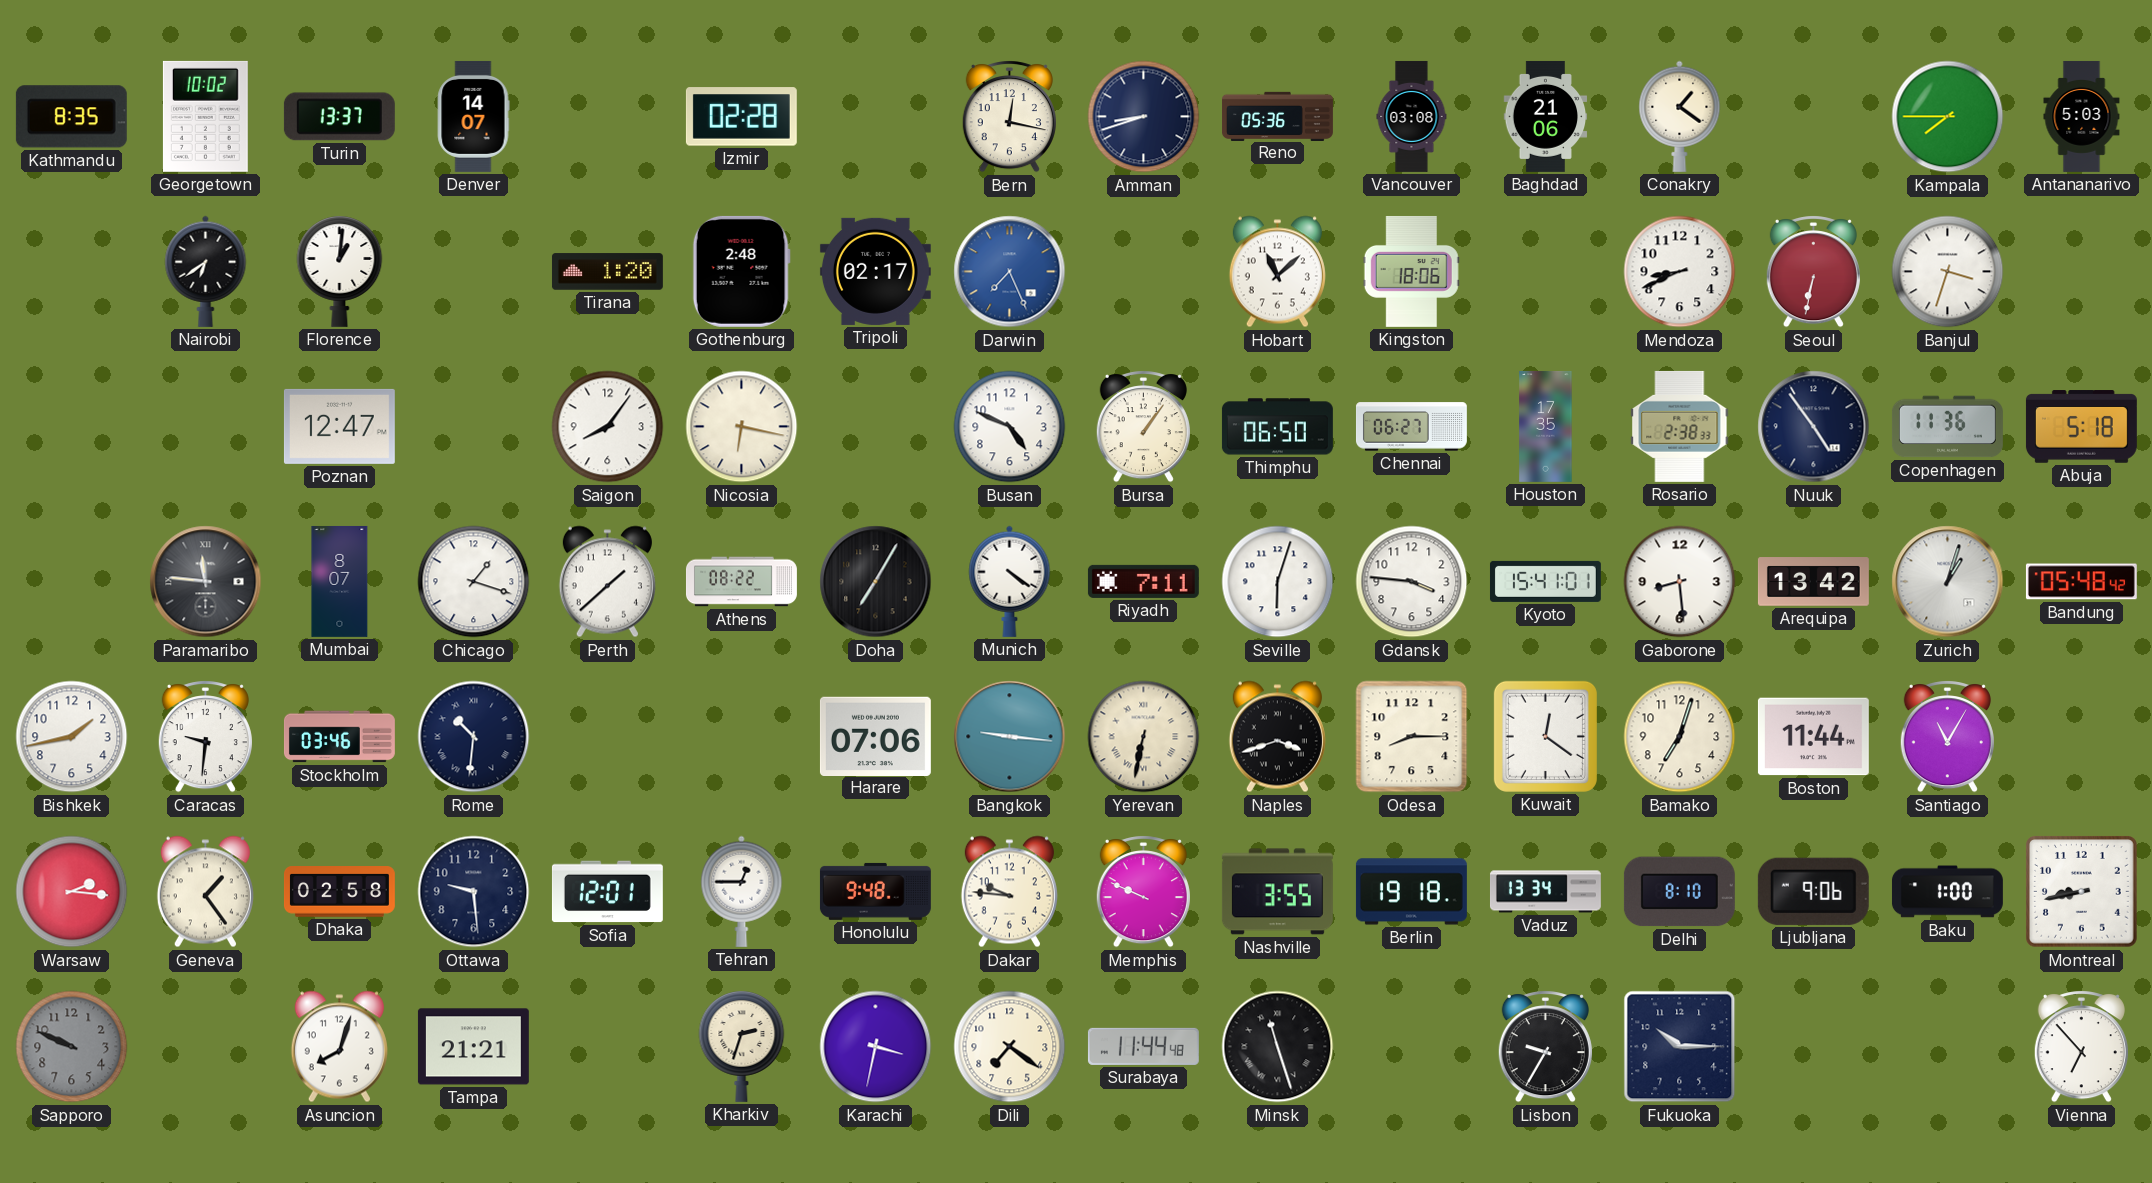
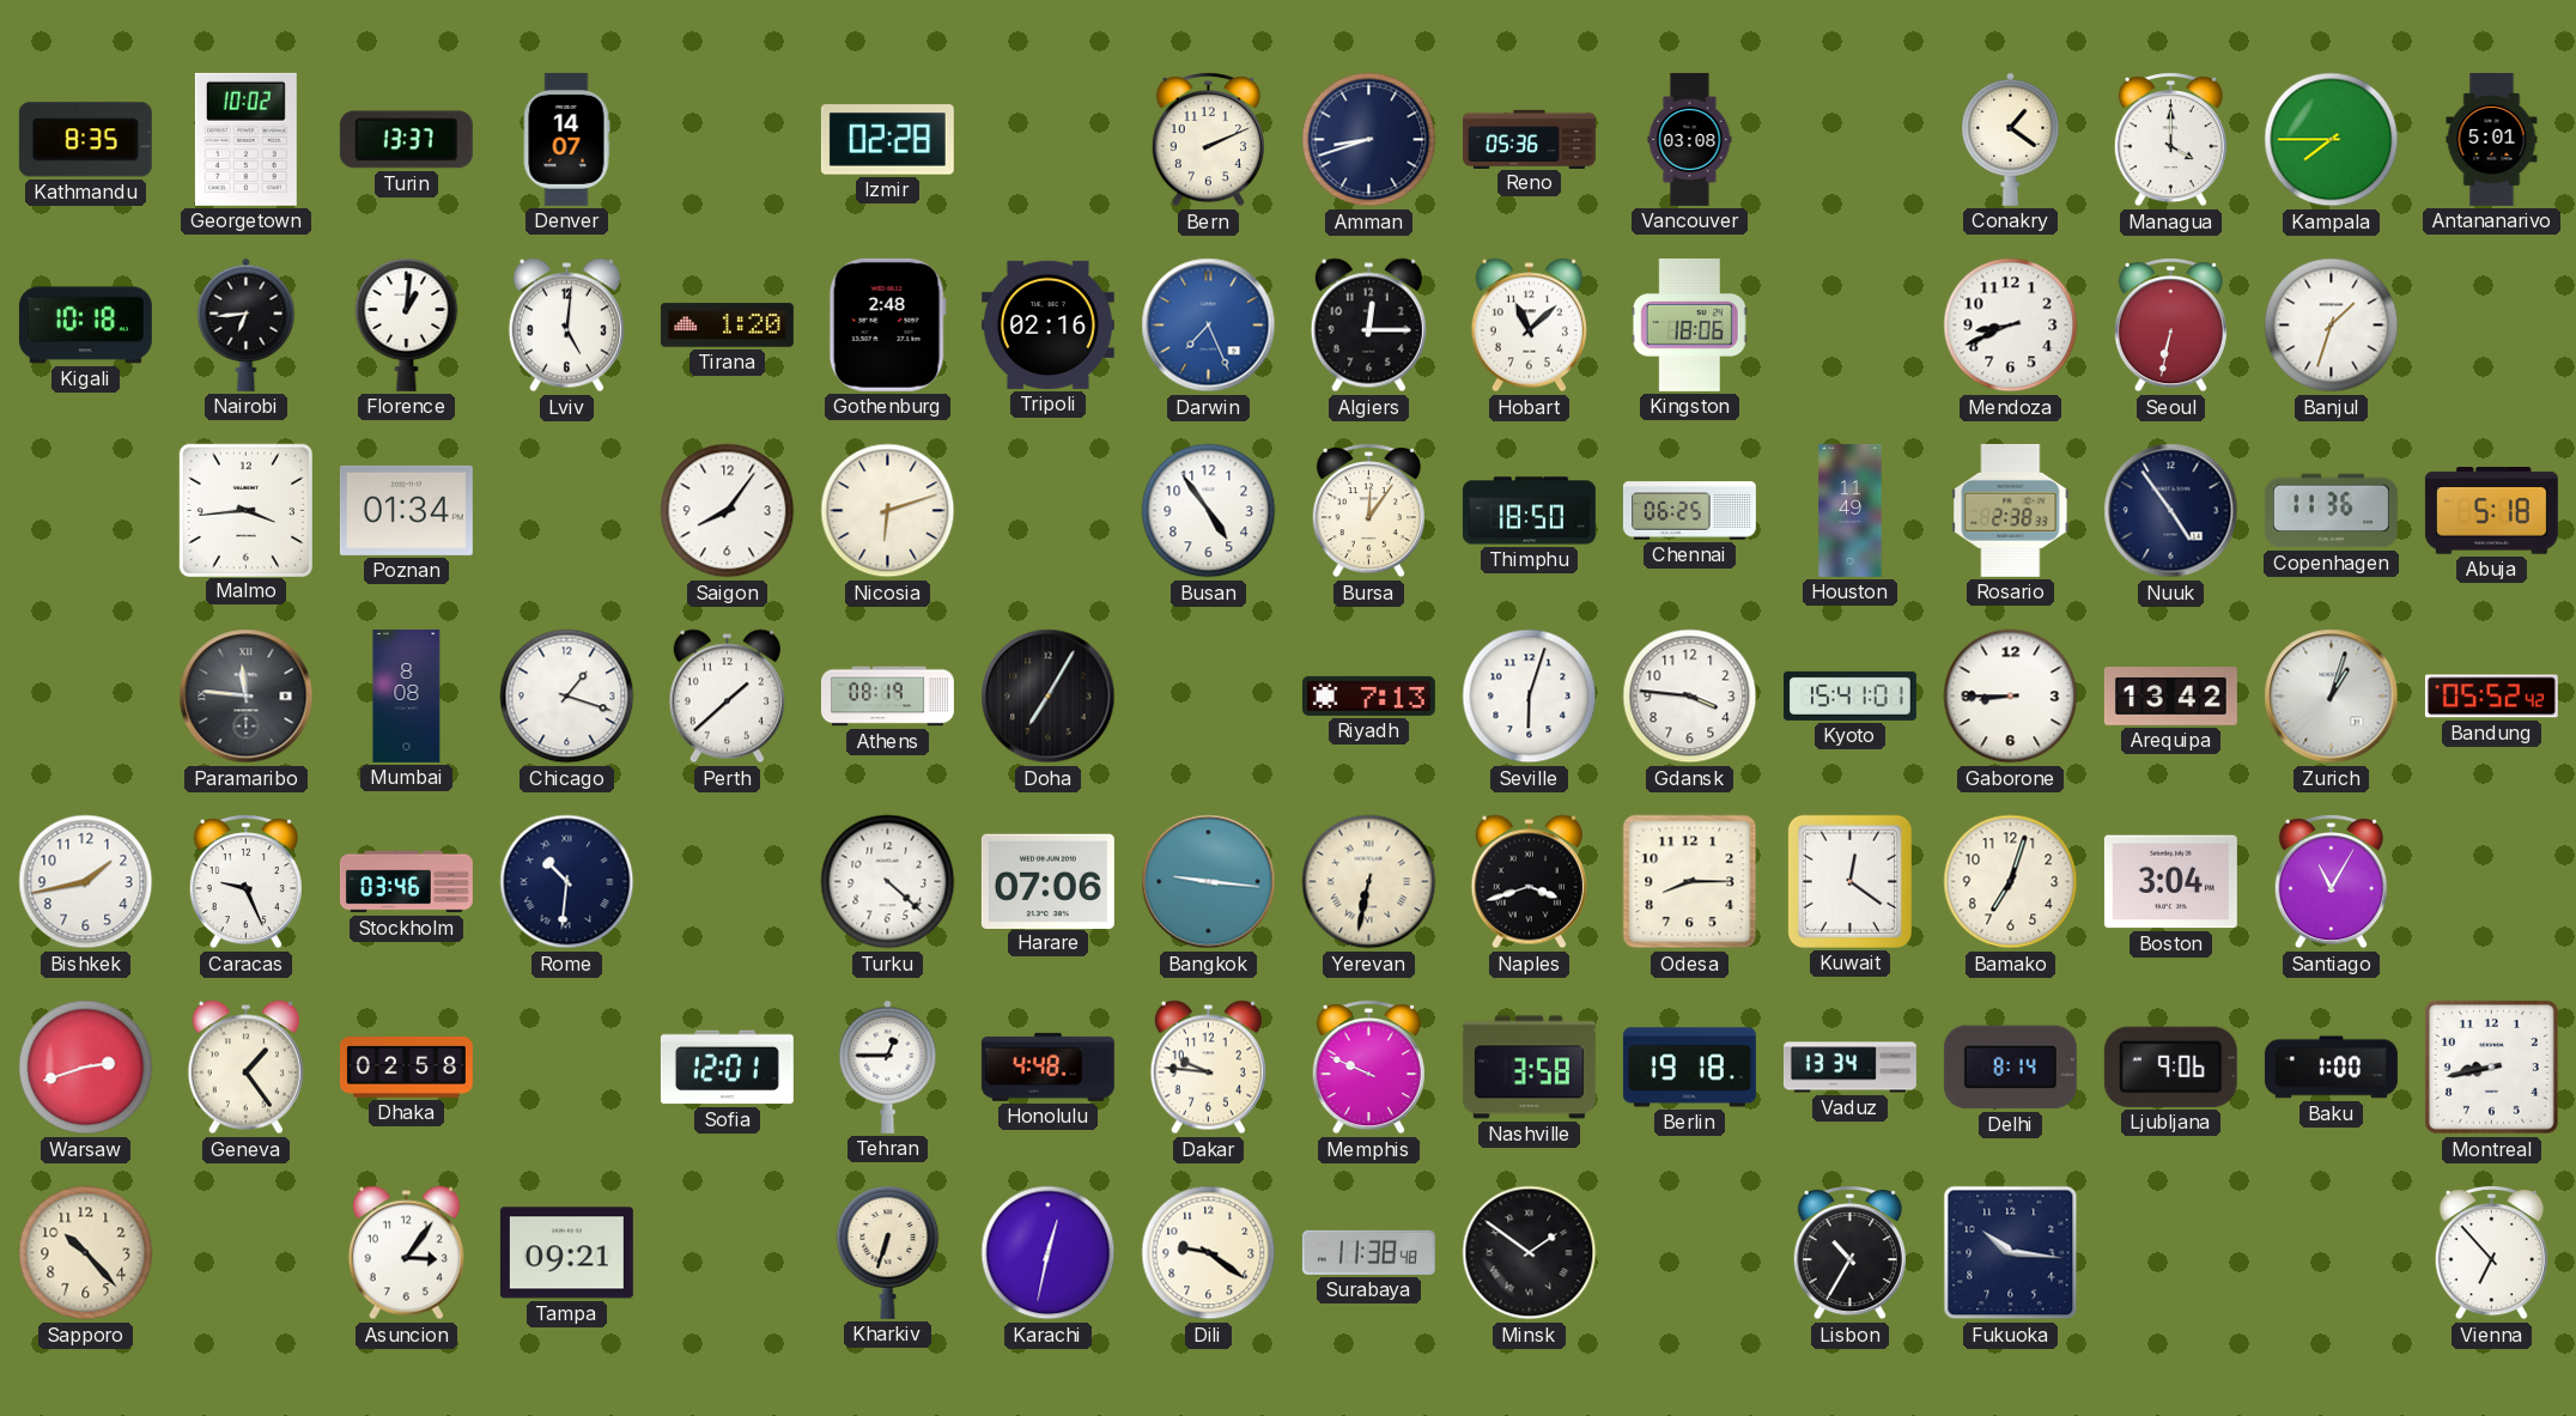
Bern: 12:17 -> 2:11 (1208, 140)
Baghdad: 21:06 -> none (1546, 116)
Managua: none -> 4:00 (2170, 140)
Antananarivo: 5:03 -> 5:01 (2492, 139)
Kigali: none -> 10:18 (85, 326)
Nairobi: 6:39 -> 6:44 (247, 324)
Lviv: none -> 5:01 (566, 326)
Tripoli: 02:17 -> 02:16 (1047, 324)
Algiers: none -> 12:15 (1368, 326)
Banjul: 3:33 -> 1:33 (2332, 326)
Malmo: none -> 3:44 (245, 510)
Poznan: 12:47 -> 01:34 (406, 510)
Nicosia: 6:17 -> 6:12 (888, 511)
Busan: 4:49 -> 4:54 (1209, 511)
Bursa: 1:06 -> 12:06 (1368, 511)
Thimphu: 06:50 -> 18:50 (1529, 511)
Chennai: 06:27 -> 06:25 (1689, 511)
Houston: 17:35 -> 11:49 (1851, 510)
Mumbai: 8:07 -> 8:08 (407, 695)
Athens: 08:22 -> 08:19 (888, 697)
Munich: 4:21 -> none (1010, 581)
Riyadh: 7:11 -> 7:13 (1368, 695)
Gaborone: 8:29 -> 8:45 (2011, 697)
Bandung: 05:48 -> 05:52 (2491, 697)
Caracas: 9:31 -> 9:26 (245, 882)
Turku: none -> 4:22 (888, 882)
Boston: 11:44 -> 3:04 (2170, 882)
Warsaw: 2:16 -> 2:42 (86, 1068)
Ottawa: 9:29 -> none (474, 892)
Honolulu: 9:48 -> 4:48 (1047, 1066)
Nashville: 3:55 -> 3:58 (1529, 1068)
Delhi: 8:10 -> 8:14 (2010, 1068)
Sapporo: 9:49 -> 10:23 (86, 1253)
Sapporo dial: grey -> cream (86, 1253)
Asuncion: 8:03 -> 3:06 (406, 1253)
Tampa: 21:21 -> 09:21 (566, 1253)
Kharkiv: 2:33 -> 6:33 (888, 1252)
Karachi: 3:32 -> 12:32 (1049, 1253)
Dili: 7:21 -> 9:21 (1209, 1253)
Surabaya: 11:44 -> 11:38 (1368, 1252)
Minsk: 11:27 -> 1:51 (1530, 1253)
Lisbon: 9:35 -> 10:35 (1849, 1253)
Fukuoka: 10:15 -> 10:16 (2011, 1253)
